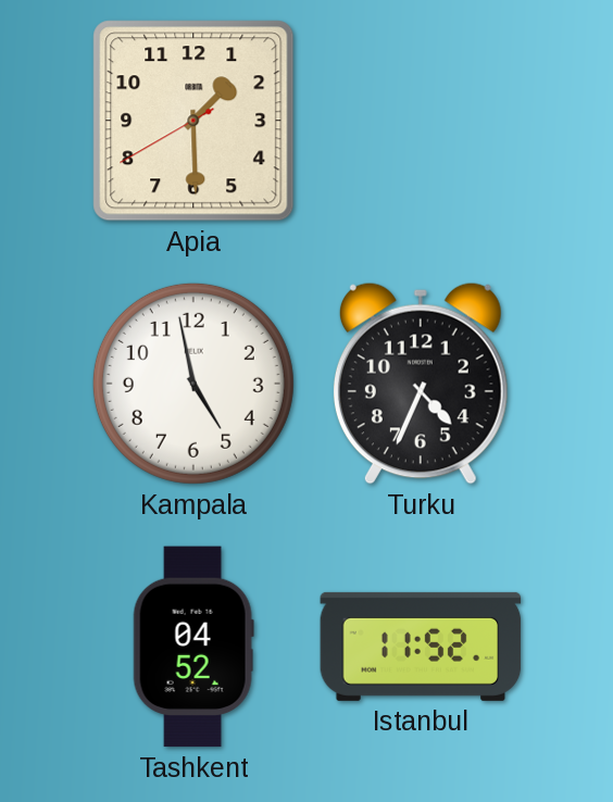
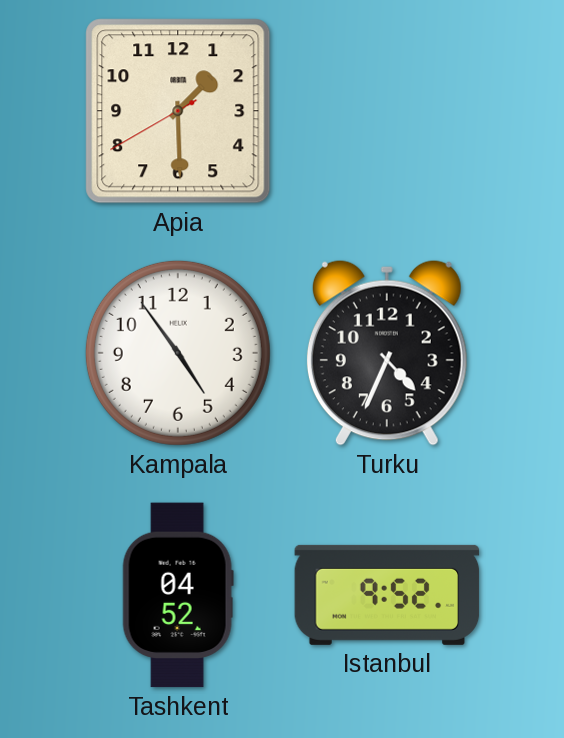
Kampala: 4:58 -> 4:54 (178, 353)
Istanbul: 11:52 -> 9:52 (387, 595)
